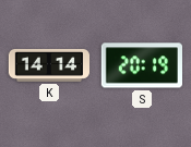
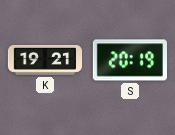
K: 14:14 -> 19:21 (45, 60)
